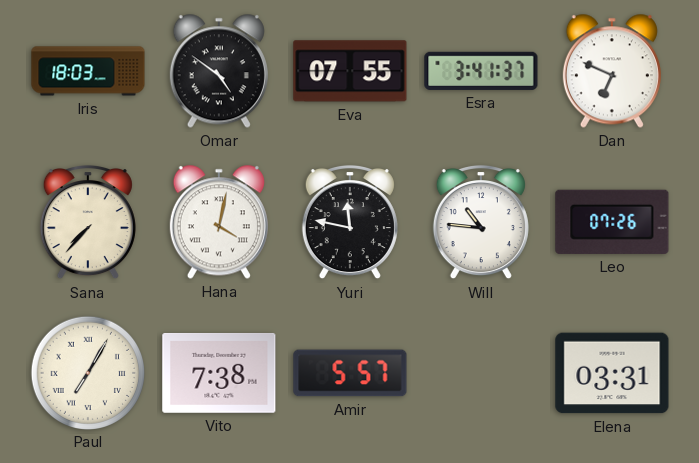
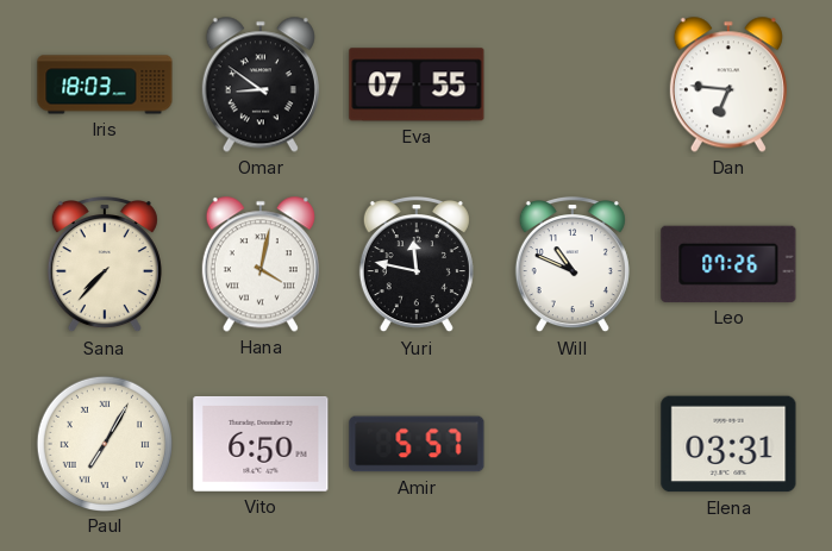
Omar: 4:51 -> 8:51 (261, 84)
Esra: 3:41 -> none (481, 71)
Dan: 6:49 -> 6:46 (728, 84)
Will: 10:46 -> 10:49 (573, 264)
Vito: 7:38 -> 6:50 (261, 444)
